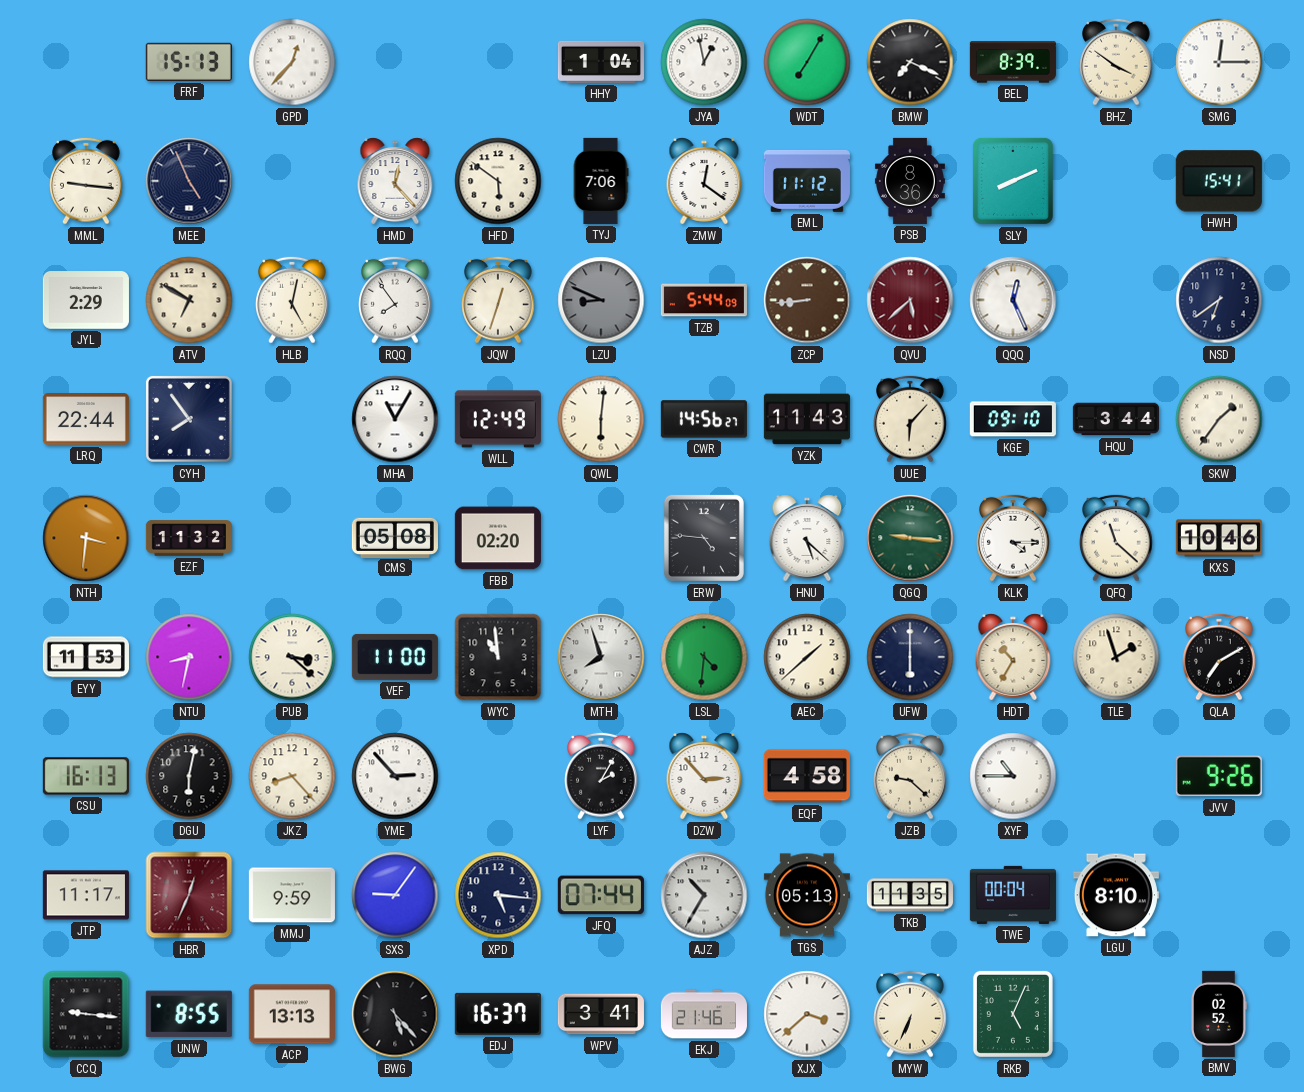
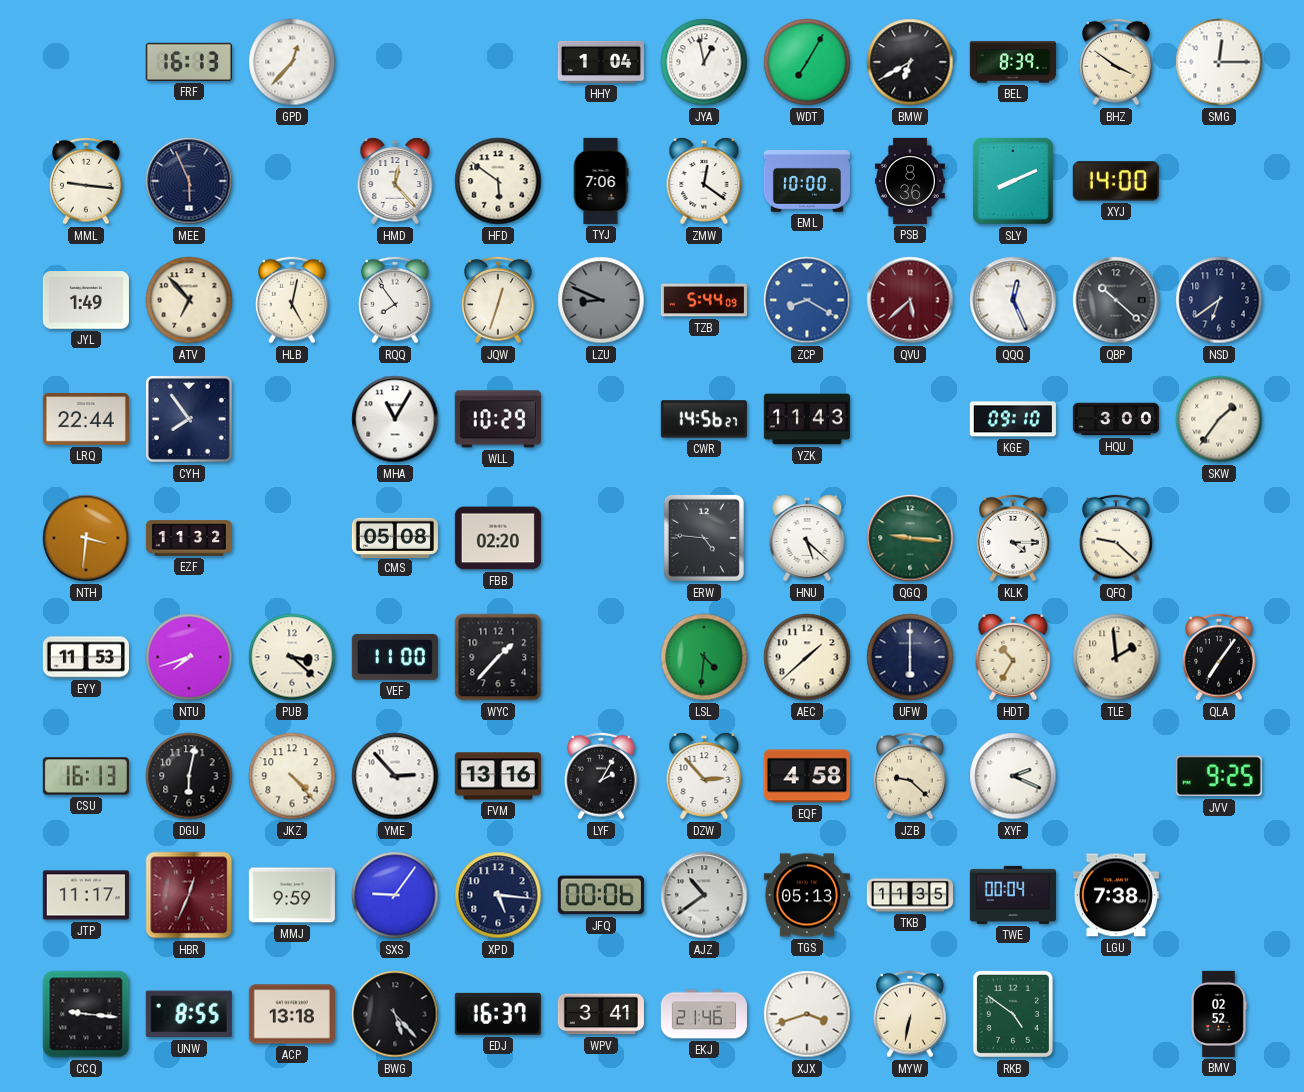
FRF: 15:13 -> 16:13 (189, 62)
BMW: 7:19 -> 6:40 (910, 62)
MEE: 4:56 -> 5:56 (189, 181)
EML: 11:12 -> 10:00 (807, 181)
XYJ: none -> 14:00 (1116, 181)
HWH: 15:41 -> none (1219, 181)
JYL: 2:29 -> 1:49 (86, 300)
ATV: 6:50 -> 6:53 (189, 300)
ZCP: 8:44 -> 8:20 (807, 300)
ZCP dial: brown -> blue (807, 300)
QBP: none -> 10:22 (1116, 300)
WLL: 12:49 -> 10:29 (498, 419)
QWL: 6:01 -> none (601, 419)
UUE: 6:07 -> none (911, 419)
HQU: 3:44 -> 3:00 (1116, 419)
QFQ: 11:22 -> 9:22 (1117, 538)
KXS: 10:46 -> none (1219, 538)
NTU: 8:32 -> 7:42 (189, 657)
WYC: 10:59 -> 1:37 (498, 657)
MTH: 7:57 -> none (601, 657)
TLE: 1:57 -> 1:59 (1116, 657)
QLA: 7:10 -> 7:06 (1220, 657)
JKZ: 8:23 -> 4:23 (292, 776)
FVM: none -> 13:16 (498, 776)
XYF: 10:45 -> 2:19 (1013, 776)
JVV: 9:26 -> 9:25 (1219, 776)
JFQ: 07:44 -> 00:06 (601, 895)
AJZ: 10:35 -> 10:39 (704, 895)
LGU: 8:10 -> 7:38 (1116, 895)
ACP: 13:13 -> 13:18 (292, 1014)
XJX: 3:38 -> 3:42 (807, 1014)
MYW: 6:34 -> 6:32 (911, 1014)
RKB: 5:04 -> 4:51 (1013, 1014)
